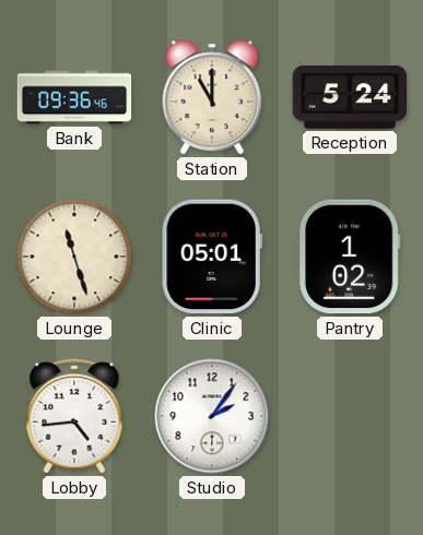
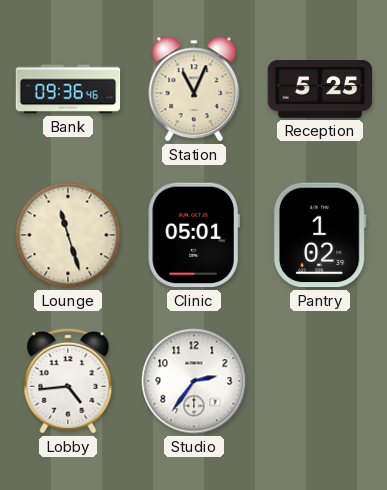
Station: 11:00 -> 11:04 (194, 89)
Reception: 5:24 -> 5:25 (320, 89)
Studio: 2:06 -> 2:36 (194, 381)
